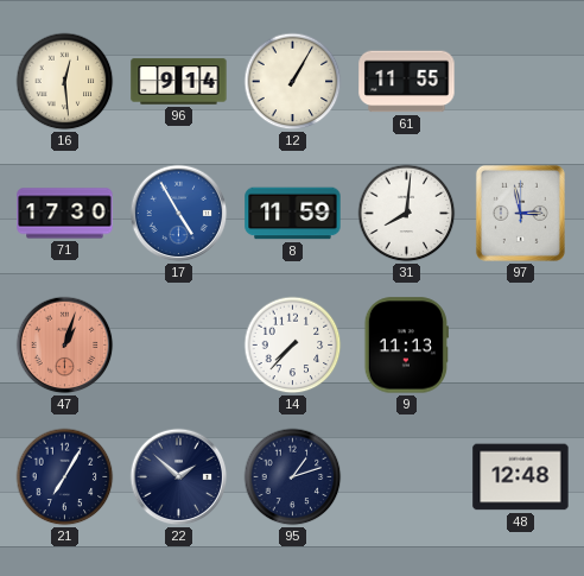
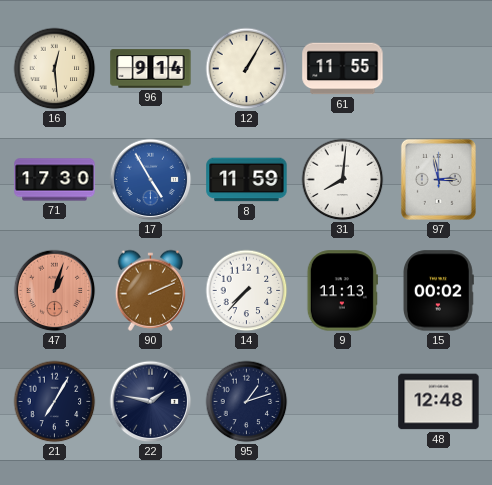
90: none -> 2:11 (151, 290)
15: none -> 00:02 (438, 291)
22: 1:52 -> 1:47 (151, 402)
